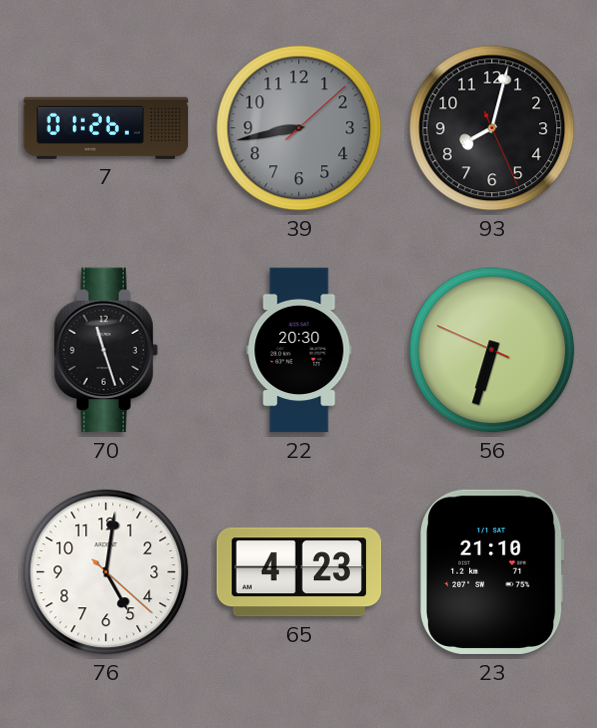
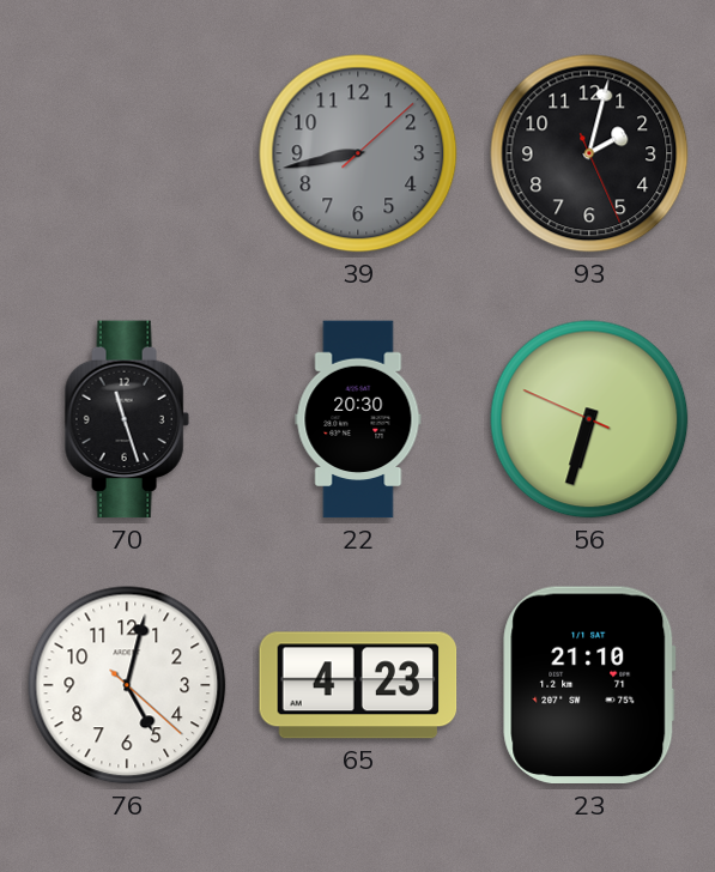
7: 01:26 -> none (106, 128)
93: 8:02 -> 2:02 (589, 153)
76: 5:01 -> 5:02 (127, 685)
